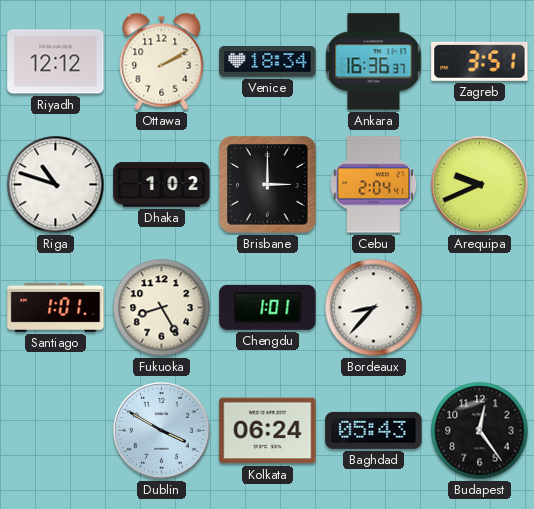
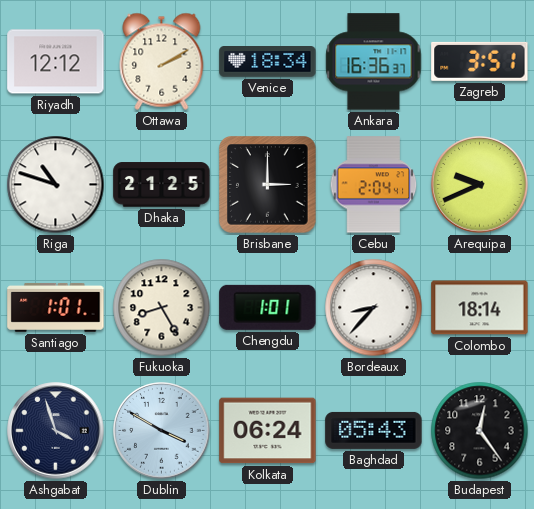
Dhaka: 1:02 -> 21:25 (162, 185)
Colombo: none -> 18:14 (480, 308)
Ashgabat: none -> 3:57 (56, 431)
